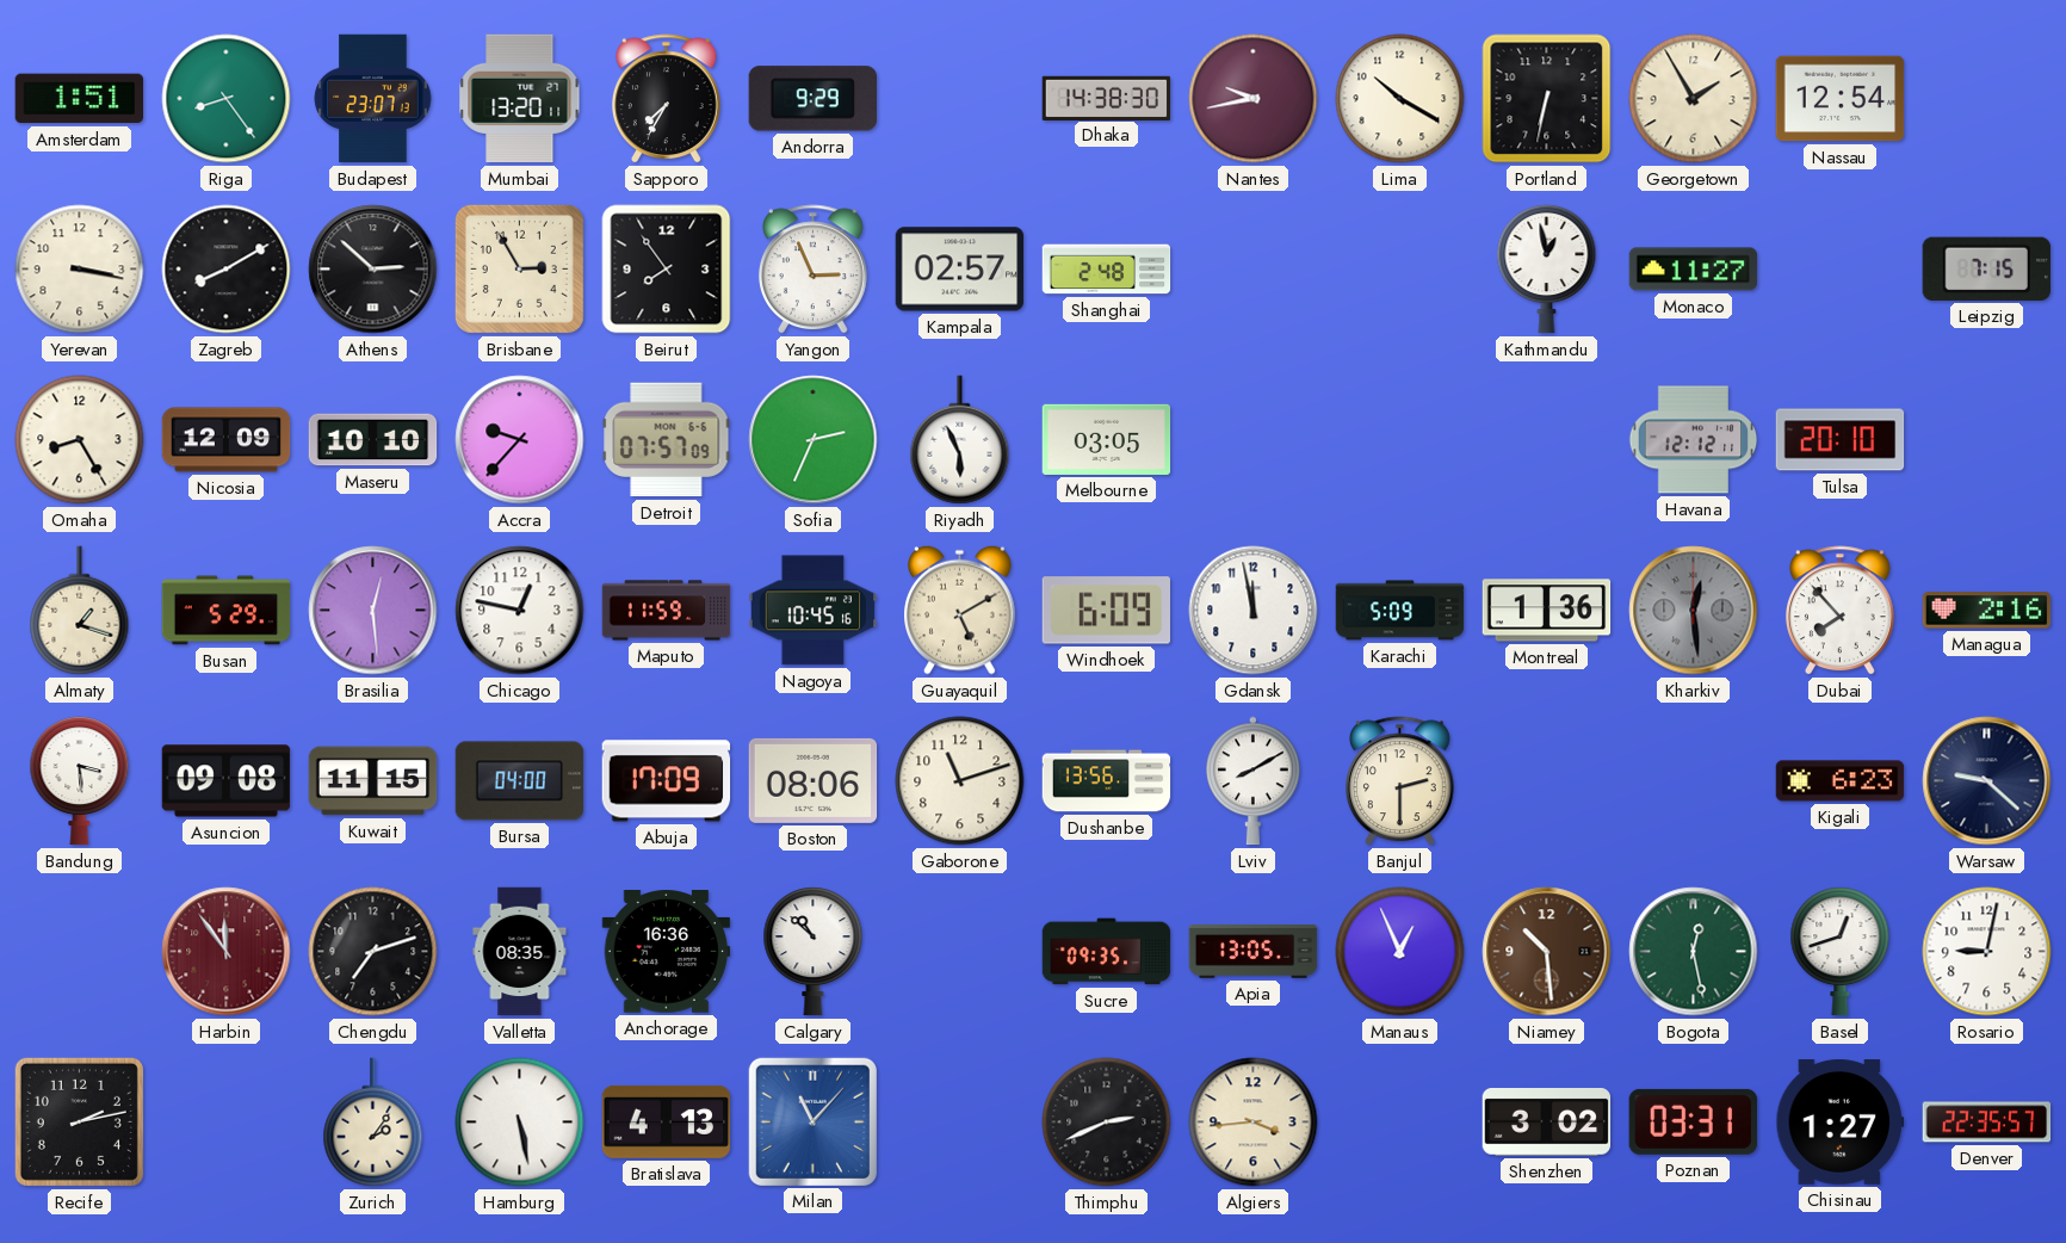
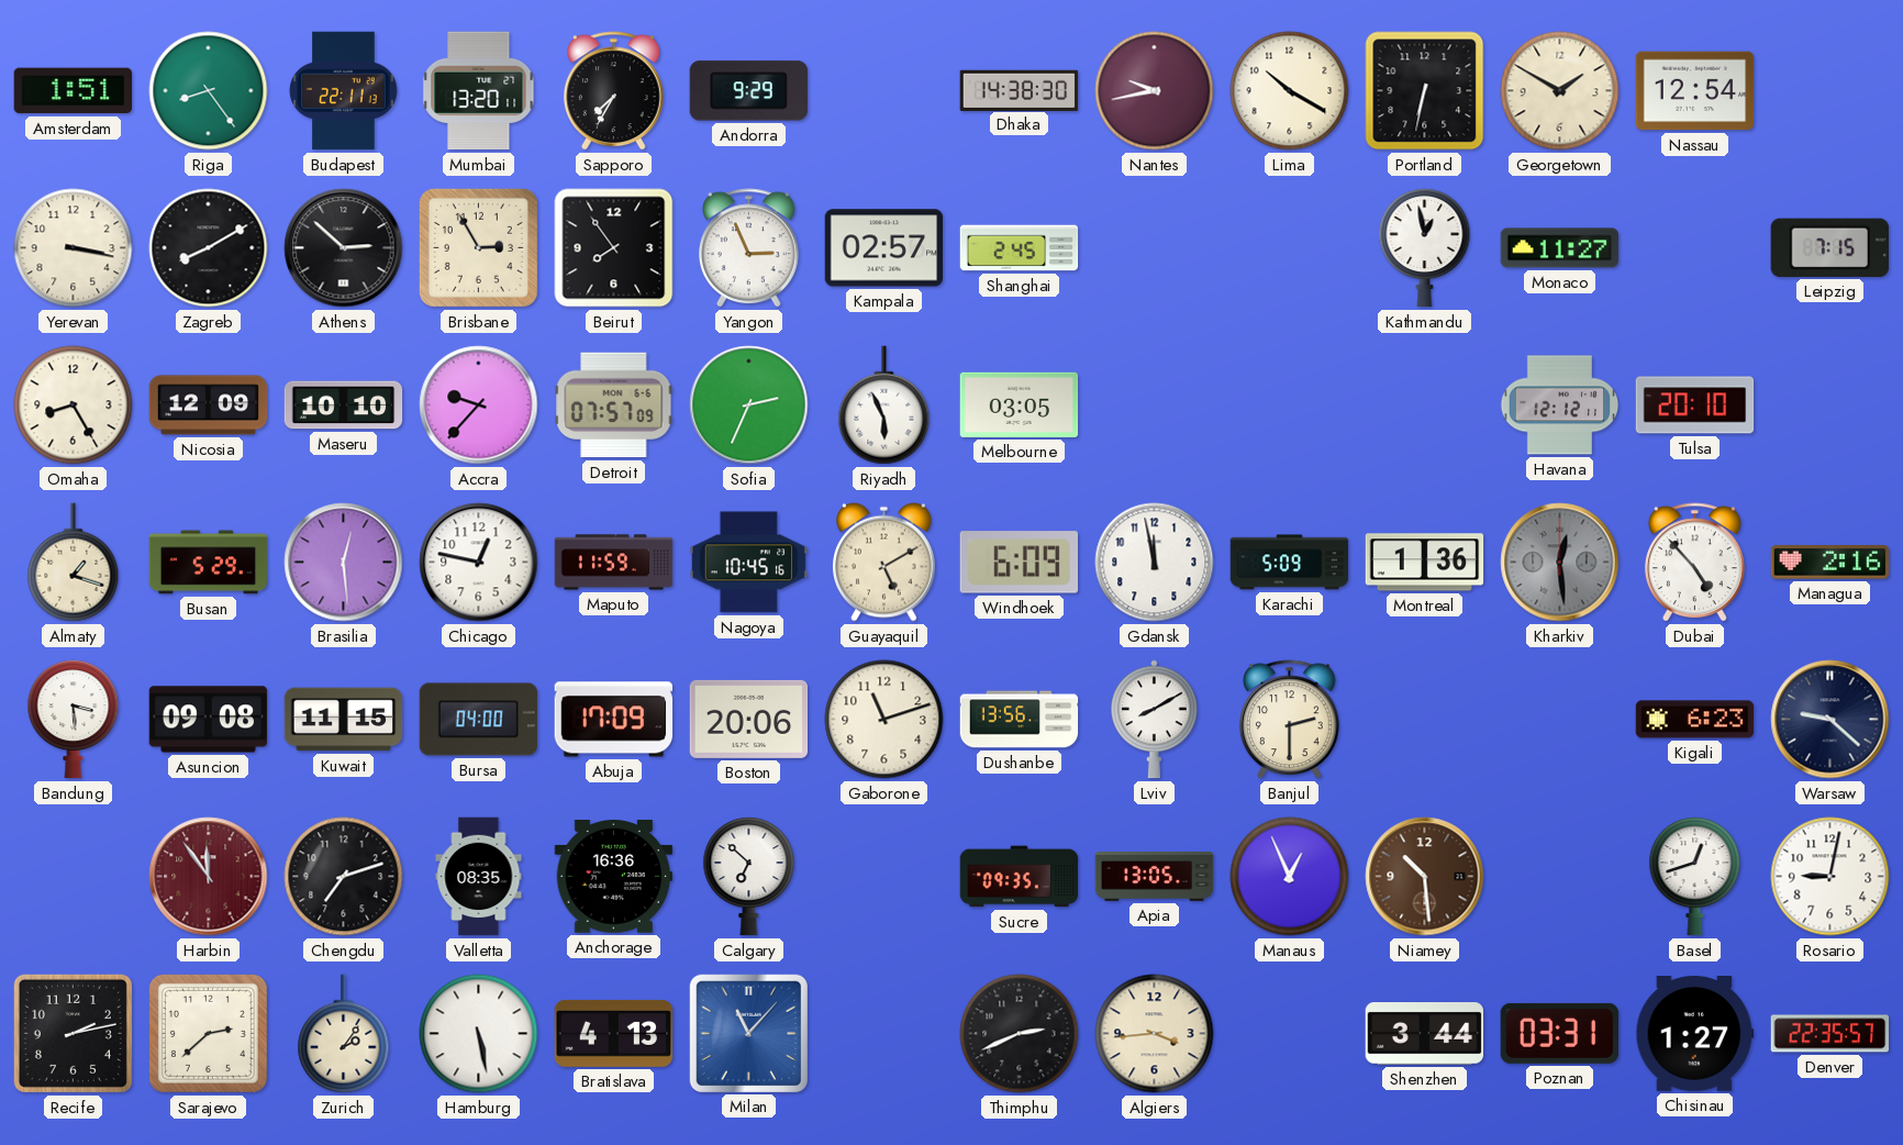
Budapest: 23:07 -> 22:11 (344, 91)
Georgetown: 1:55 -> 1:50 (1560, 91)
Shanghai: 2:48 -> 2:45 (1020, 248)
Dubai: 7:53 -> 4:53 (1694, 563)
Boston: 08:06 -> 20:06 (749, 719)
Calgary: 10:52 -> 6:52 (749, 877)
Bogota: 12:28 -> none (1694, 952)
Sarajevo: none -> 2:38 (208, 1033)
Shenzhen: 3:02 -> 3:44 (1425, 1034)
